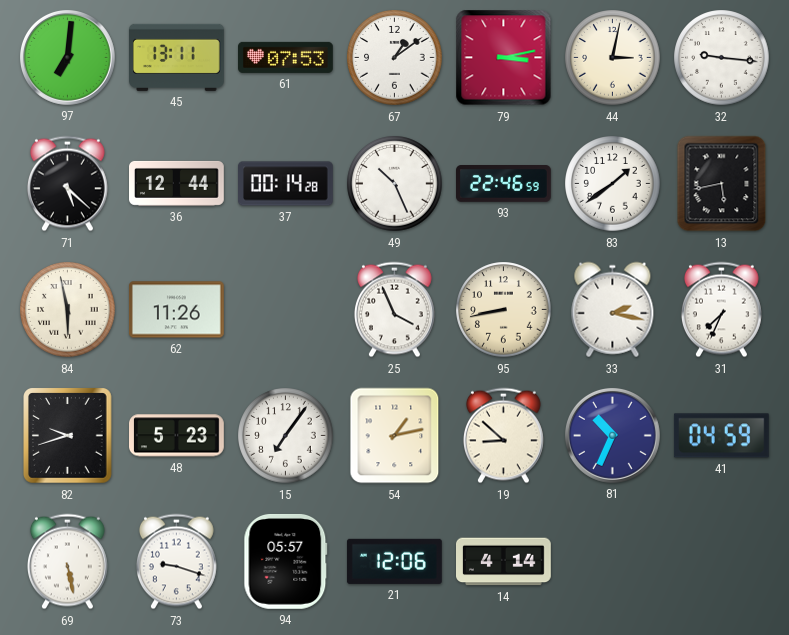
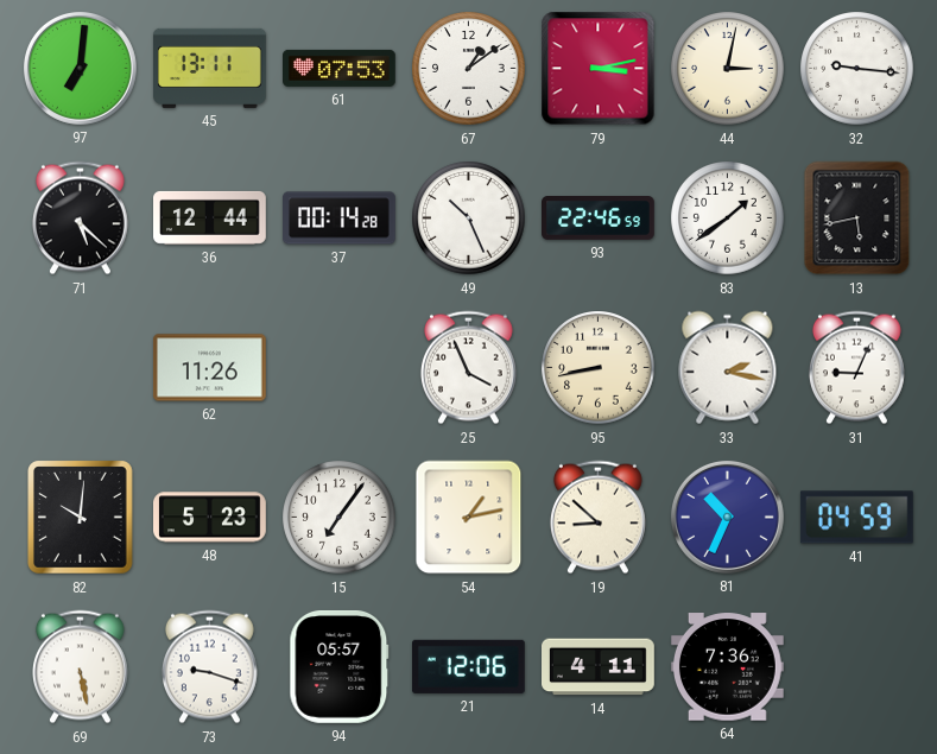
84: 5:58 -> none (68, 310)
31: 7:34 -> 9:04 (856, 368)
82: 9:42 -> 10:01 (81, 518)
14: 4:14 -> 4:11 (599, 667)
64: none -> 7:36 (727, 667)
